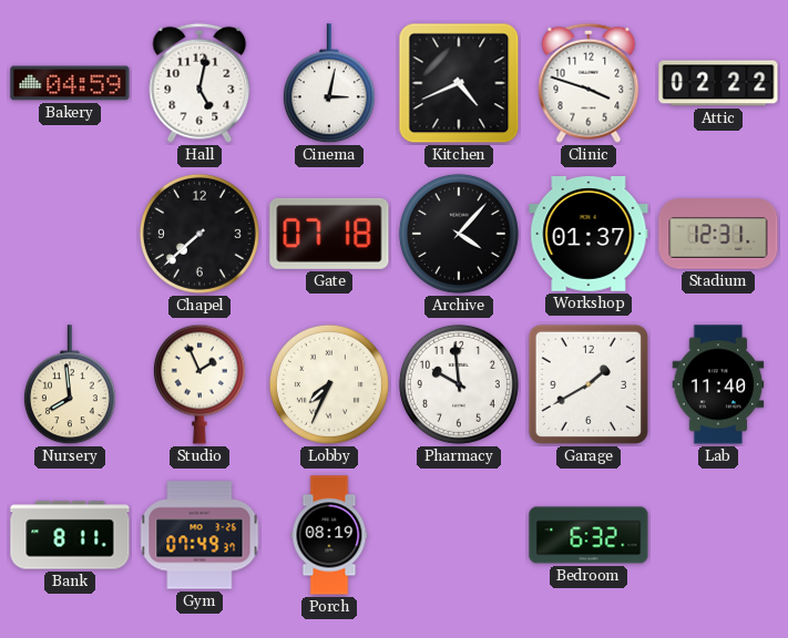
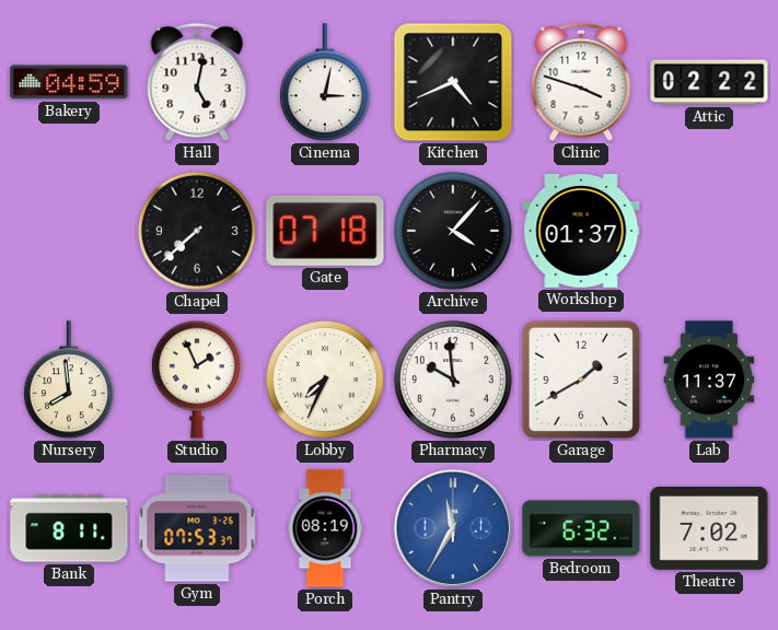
Stadium: 12:31 -> none (718, 234)
Lab: 11:40 -> 11:37 (709, 380)
Gym: 07:49 -> 07:53 (197, 528)
Pantry: none -> 11:35 (453, 528)
Theatre: none -> 7:02 (709, 528)
